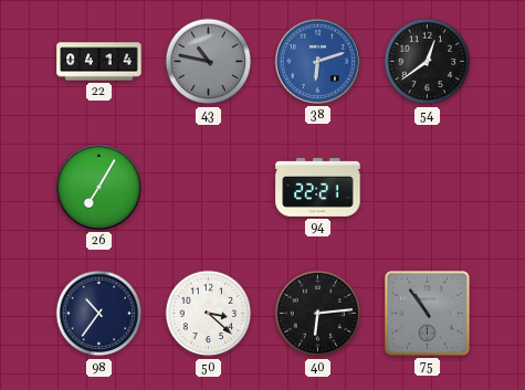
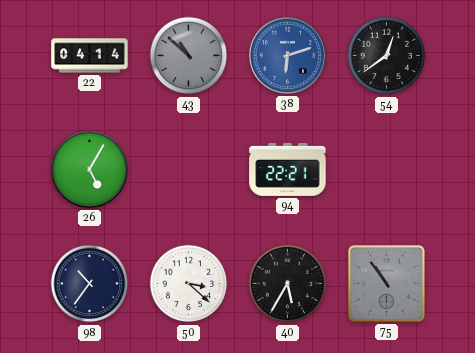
43: 10:47 -> 10:52 (189, 56)
26: 7:05 -> 5:05 (89, 169)
40: 6:14 -> 5:35 (288, 284)
